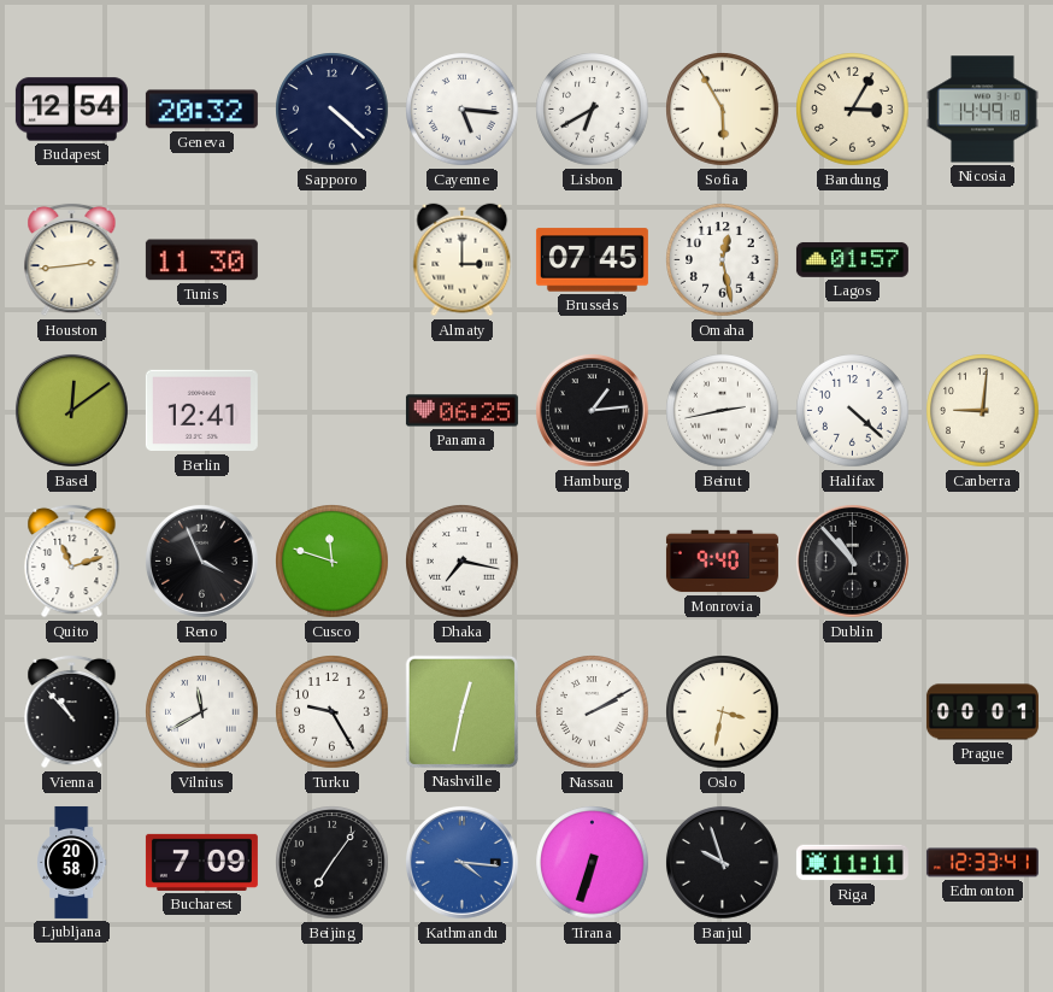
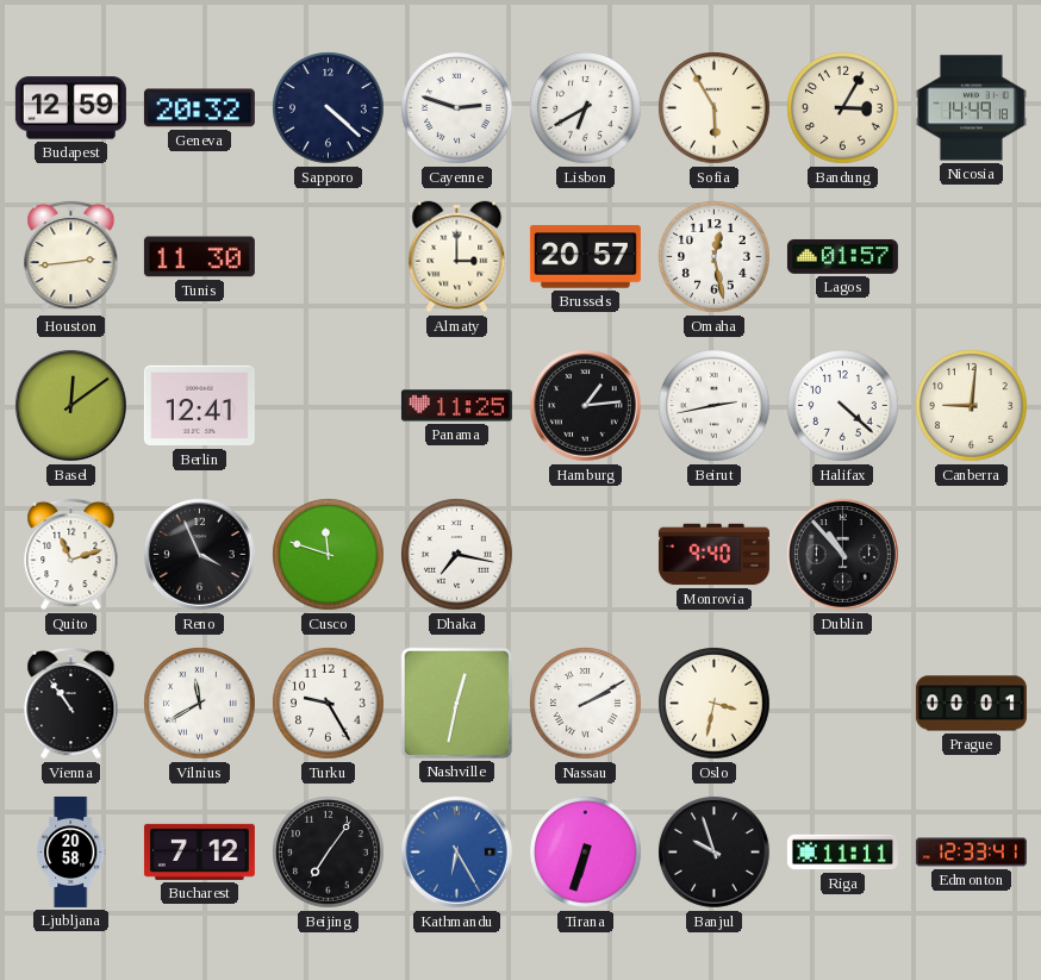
Budapest: 12:54 -> 12:59 (70, 108)
Cayenne: 5:16 -> 2:48 (457, 108)
Brussels: 07:45 -> 20:57 (585, 257)
Panama: 06:25 -> 11:25 (456, 406)
Vienna: 10:53 -> 10:54 (71, 703)
Bucharest: 7:09 -> 7:12 (199, 851)
Kathmandu: 4:16 -> 6:25 (457, 853)
